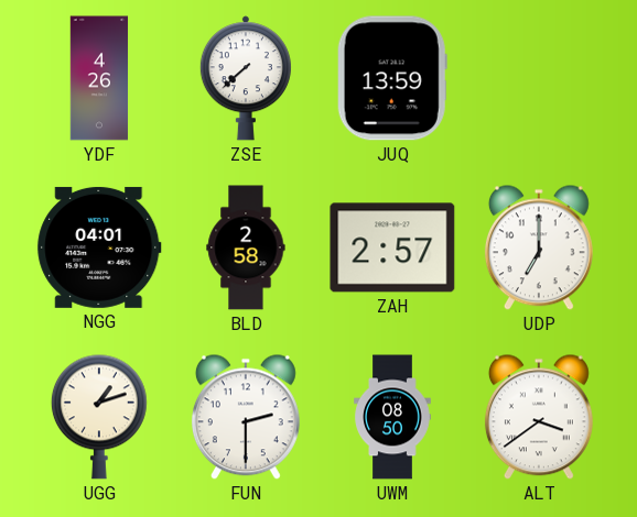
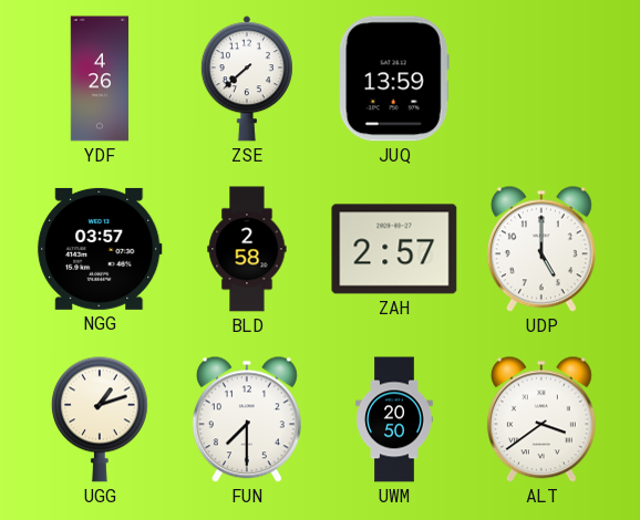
NGG: 04:01 -> 03:57 (100, 249)
UDP: 7:00 -> 5:00 (541, 249)
FUN: 2:30 -> 7:30 (247, 419)
UWM: 08:50 -> 20:50 (394, 419)
